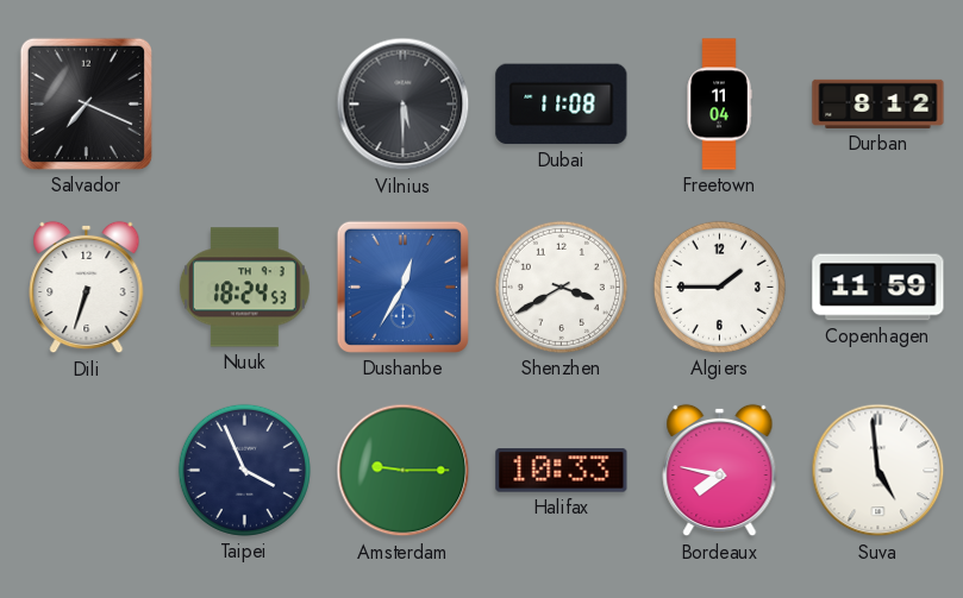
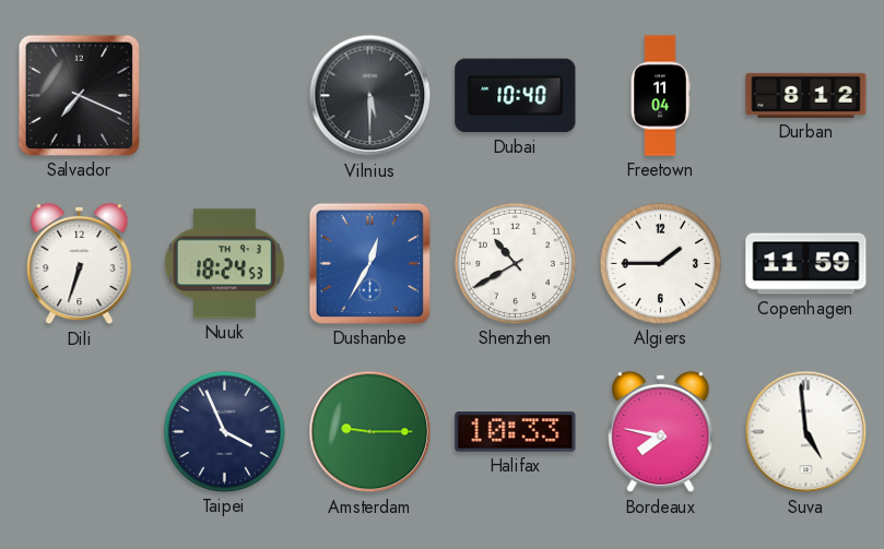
Dubai: 11:08 -> 10:40 (516, 96)
Shenzhen: 3:40 -> 10:40 (515, 263)
